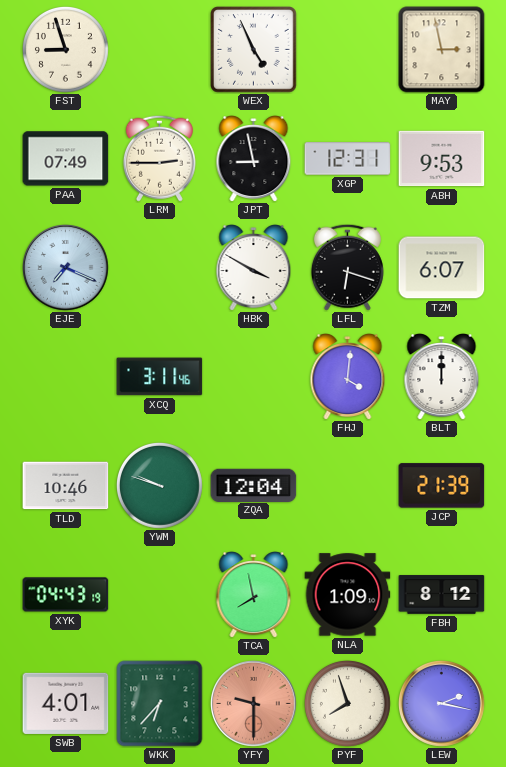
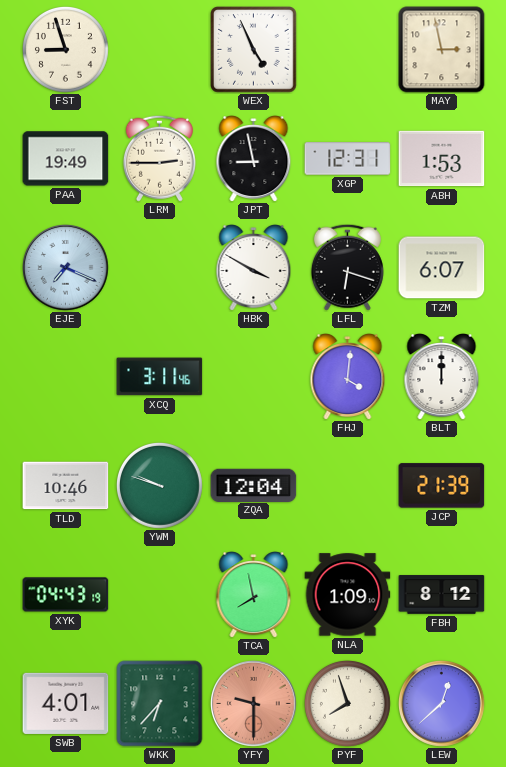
PAA: 07:49 -> 19:49 (66, 159)
ABH: 9:53 -> 1:53 (442, 159)
LEW: 2:17 -> 12:38 (442, 704)
